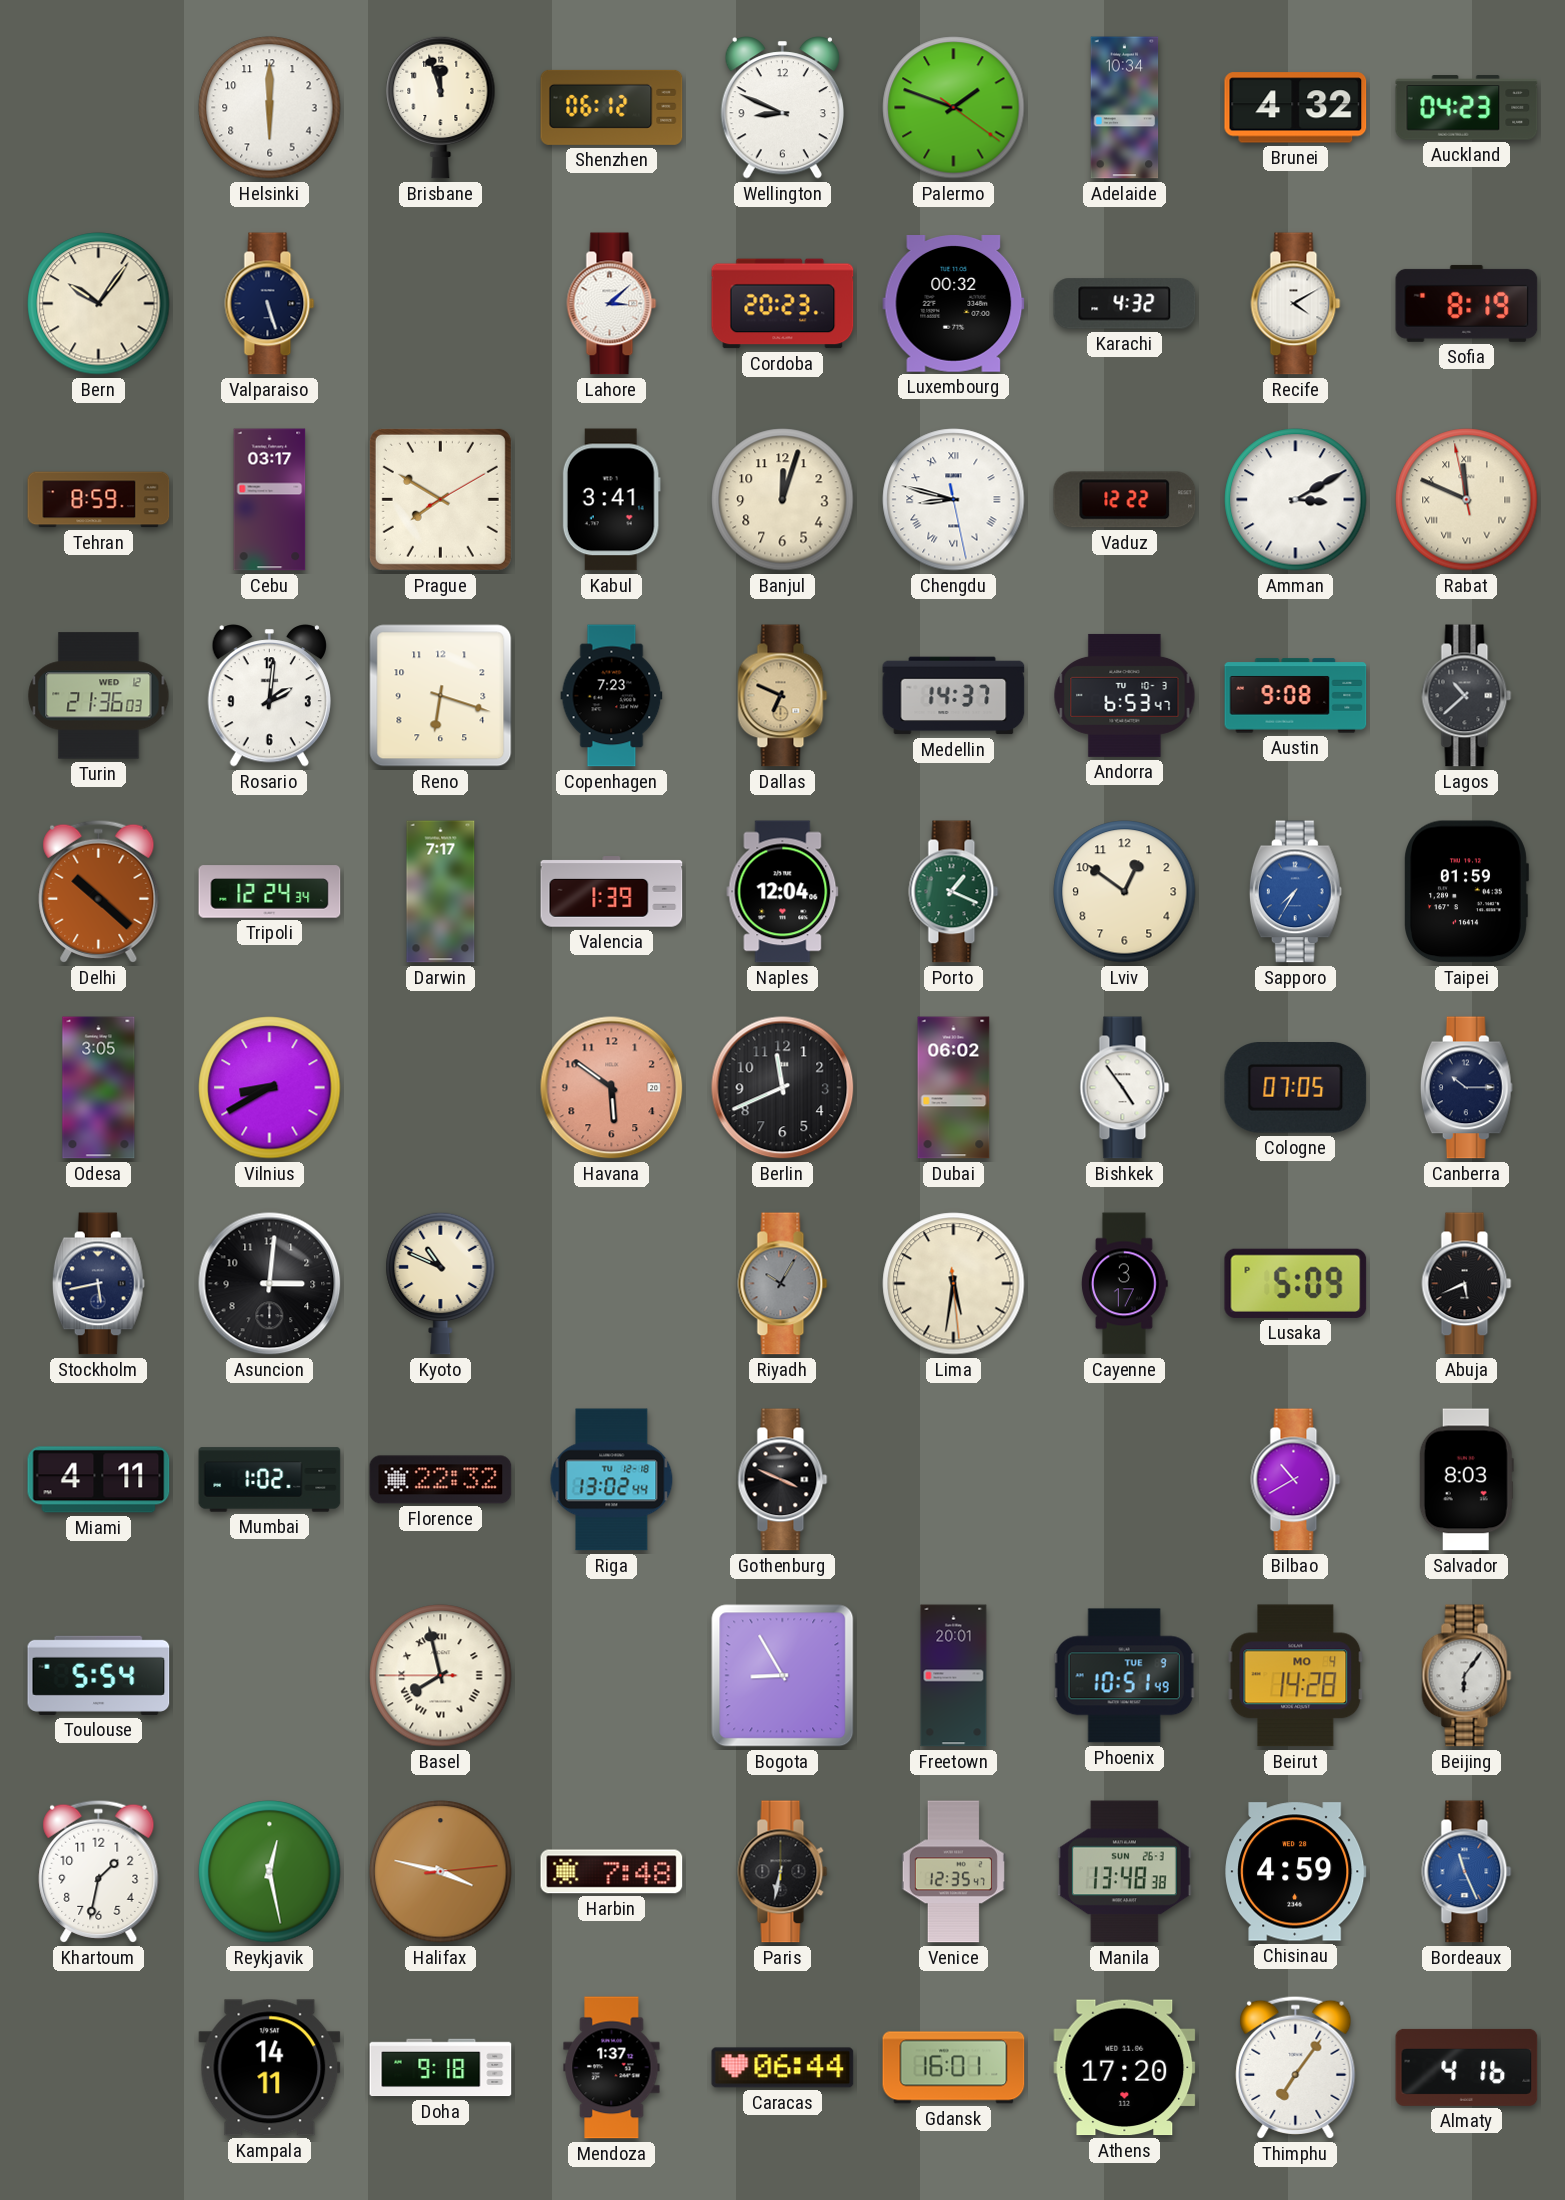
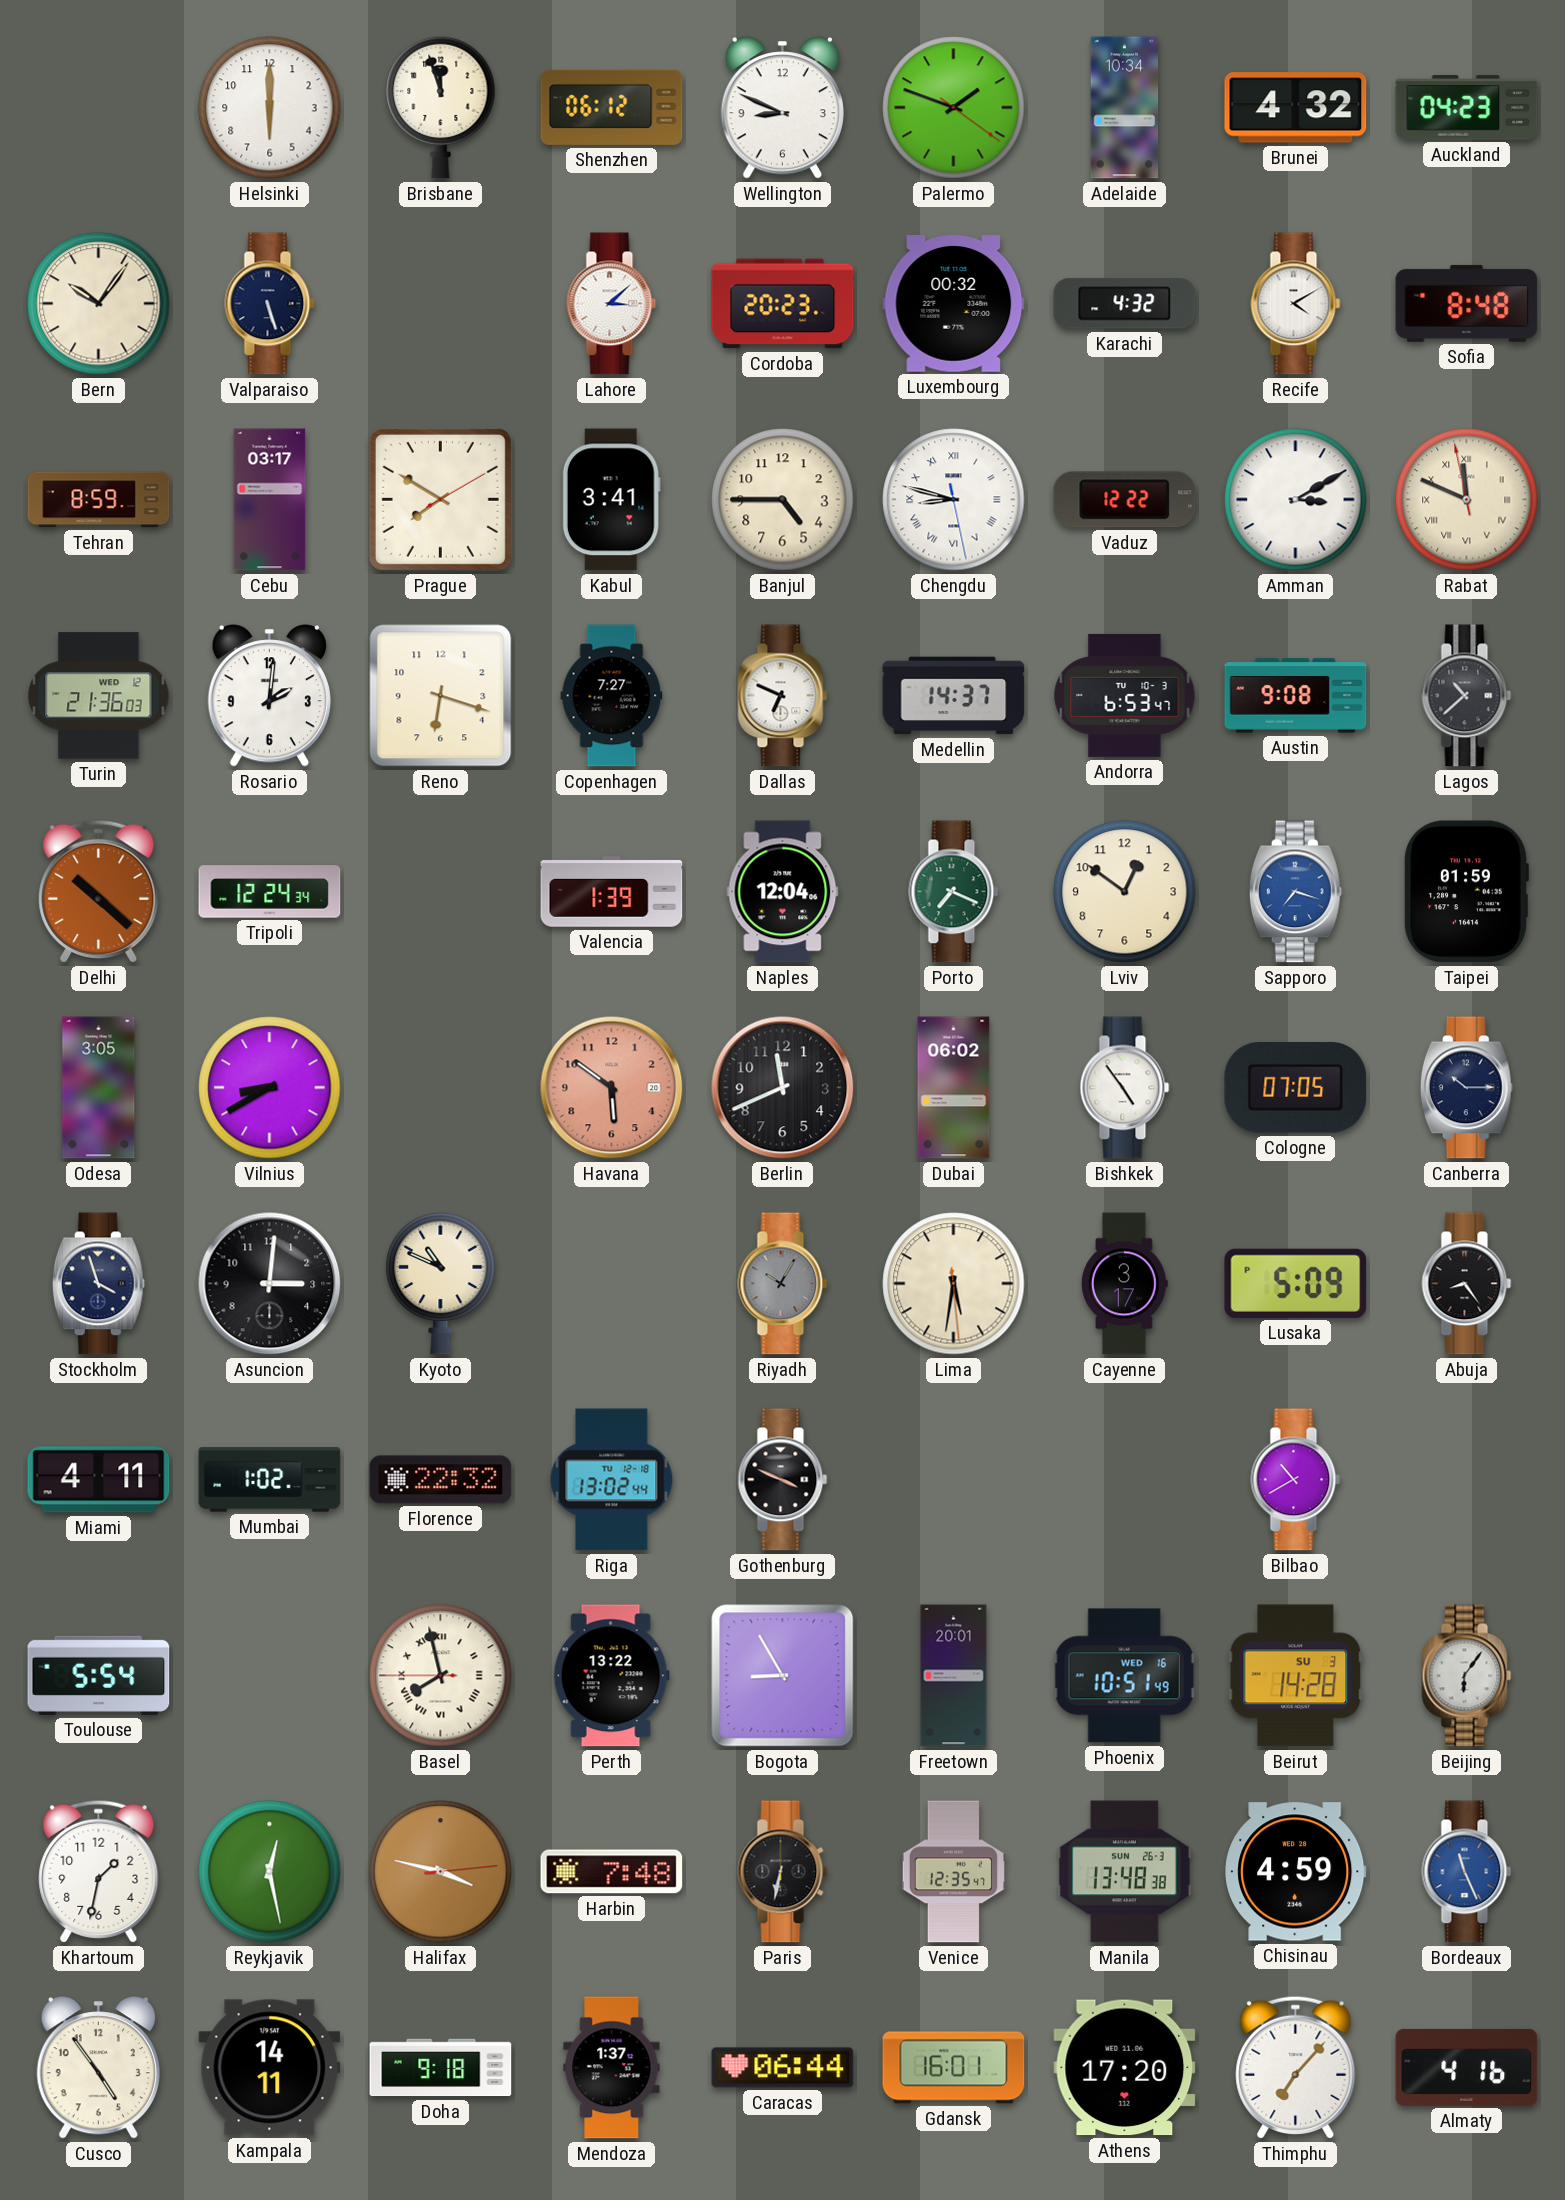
Sofia: 8:19 -> 8:48 (1467, 303)
Banjul: 12:03 -> 4:45 (783, 500)
Copenhagen: 7:23 -> 7:27 (612, 696)
Dallas dial: champagne -> white (783, 696)
Darwin: 7:17 -> none (441, 892)
Porto: 1:19 -> 7:19 (954, 892)
Sapporo: 7:35 -> 7:18 (1295, 892)
Stockholm: 5:43 -> 3:57 (98, 1284)
Abuja: 5:41 -> 8:24 (1467, 1284)
Salvador: 8:03 -> none (1466, 1480)
Perth: none -> 13:22 (611, 1676)
Phoenix date: TUE 9 -> WED 16 (1124, 1676)
Beirut date: MO 4 -> SU 3 (1296, 1676)
Cusco: none -> 4:54 (98, 2068)
Thimphu: 7:06 -> 7:07 (1296, 2067)
